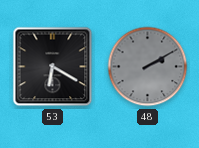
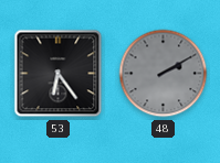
53: 6:20 -> 6:24 (59, 74)
